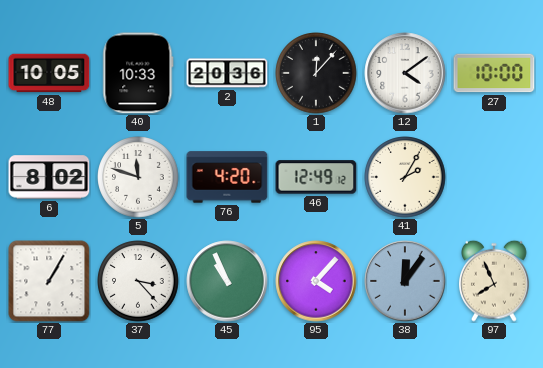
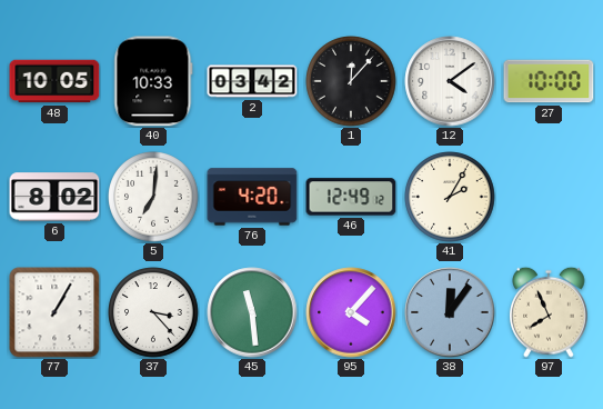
2: 20:36 -> 03:42 (252, 81)
5: 11:48 -> 7:01 (153, 197)
45: 10:56 -> 11:29 (252, 312)
